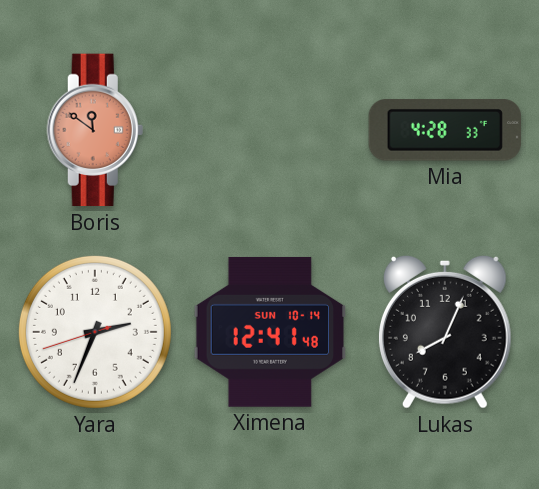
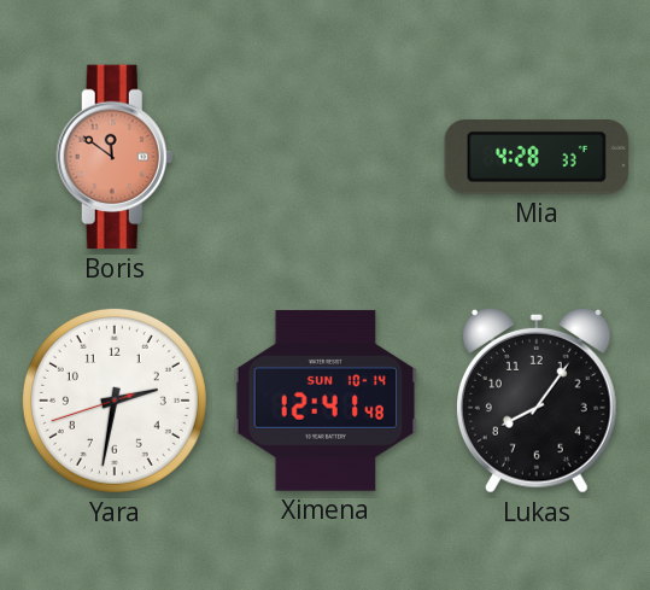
Yara: 2:33 -> 2:31 (115, 401)
Lukas: 8:04 -> 8:06 (537, 401)
